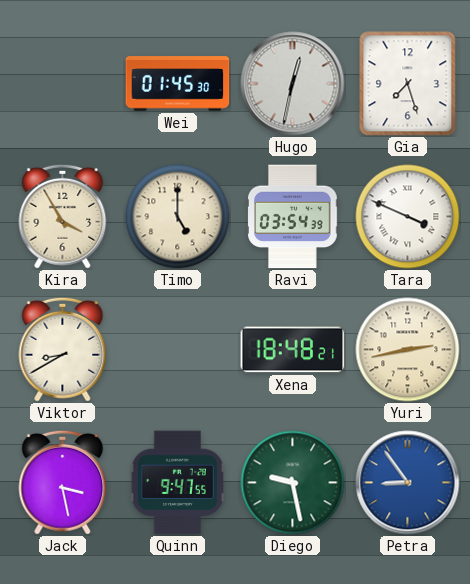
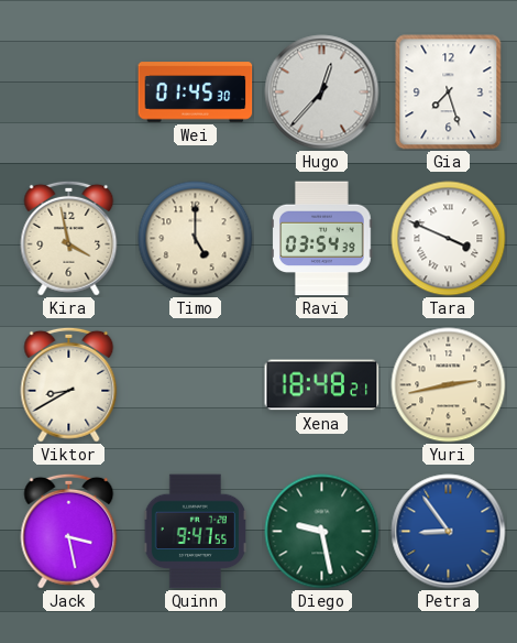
Hugo: 12:32 -> 12:37 (322, 92)
Kira: 3:55 -> 3:58 (69, 238)
